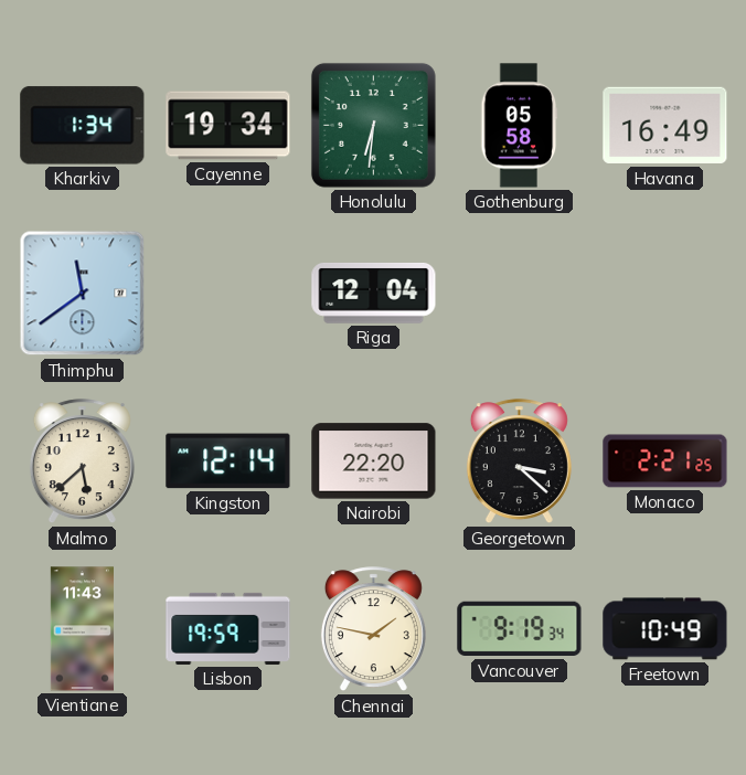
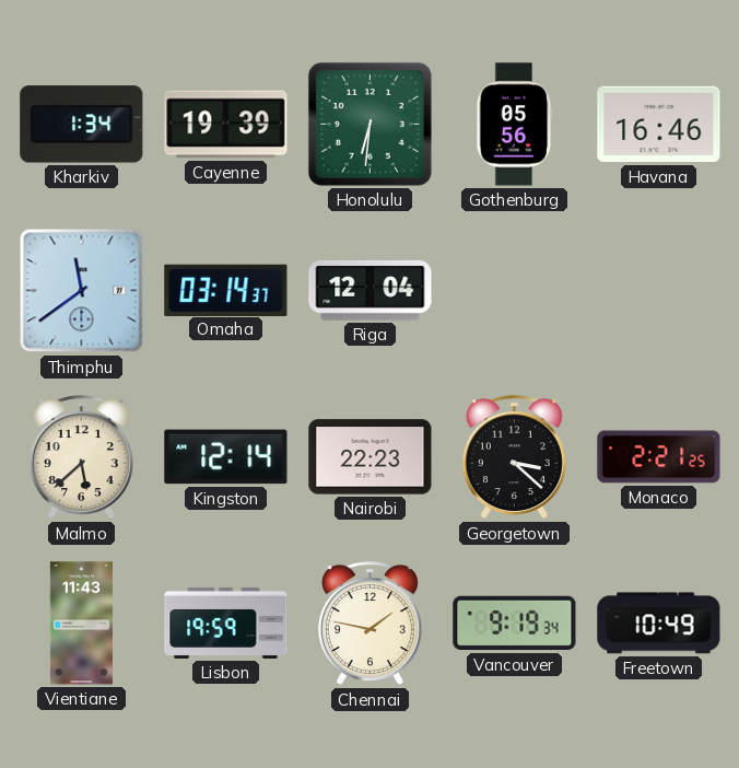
Cayenne: 19:34 -> 19:39 (226, 125)
Gothenburg: 05:58 -> 05:56 (515, 125)
Havana: 16:49 -> 16:46 (659, 125)
Omaha: none -> 03:14 (226, 290)
Nairobi: 22:20 -> 22:23 (371, 457)
